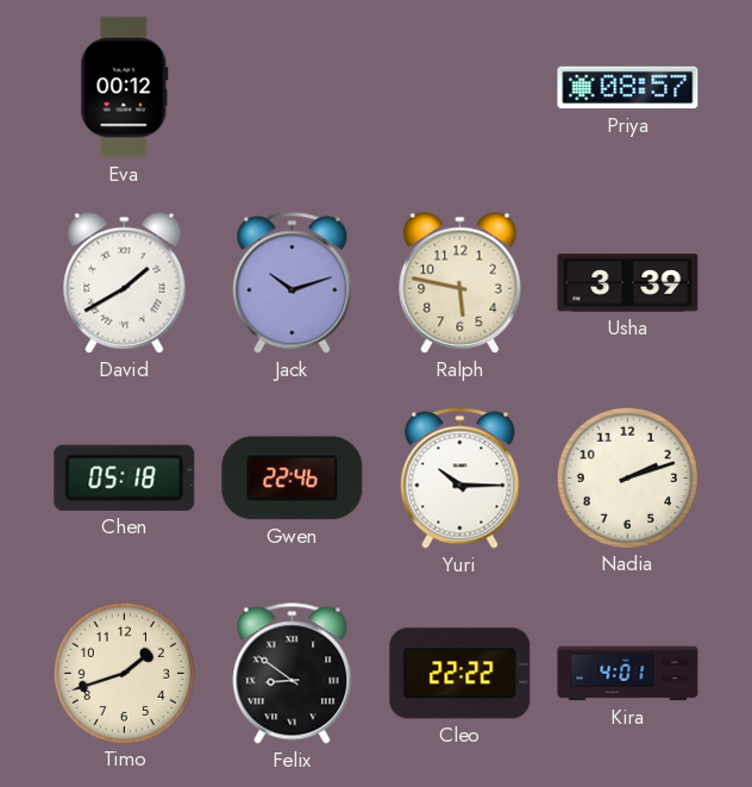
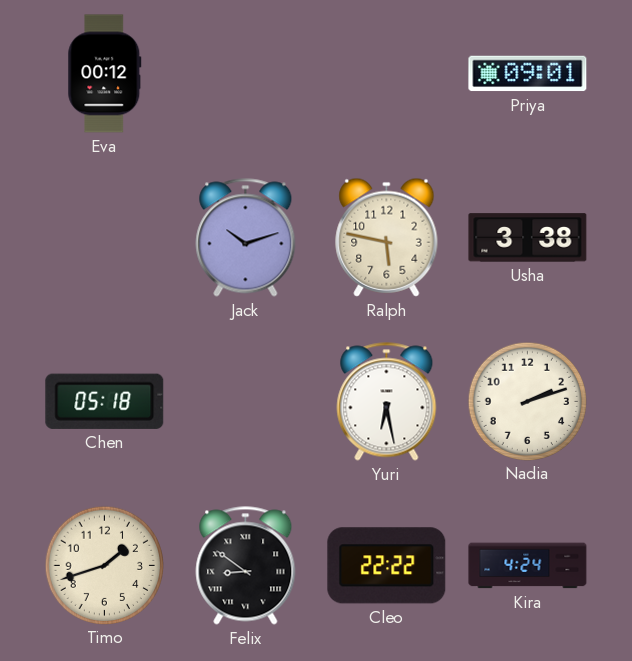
Priya: 08:57 -> 09:01 (528, 74)
David: 1:40 -> none (125, 282)
Usha: 3:39 -> 3:38 (528, 238)
Gwen: 22:46 -> none (293, 479)
Yuri: 10:15 -> 6:28 (387, 402)
Kira: 4:01 -> 4:24 (528, 566)
